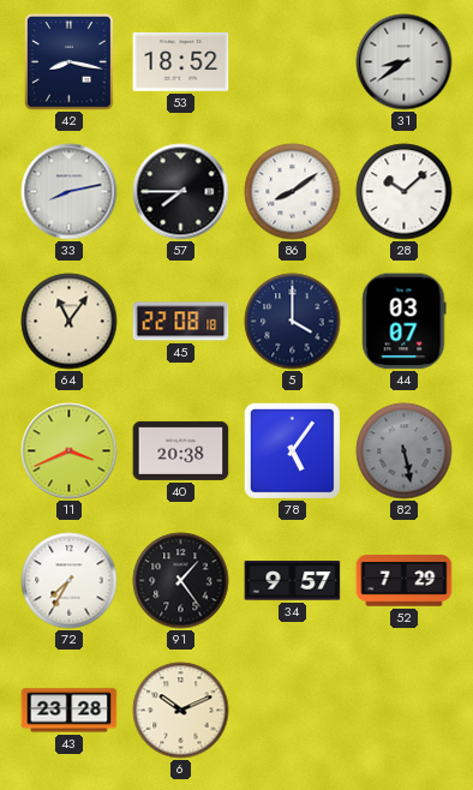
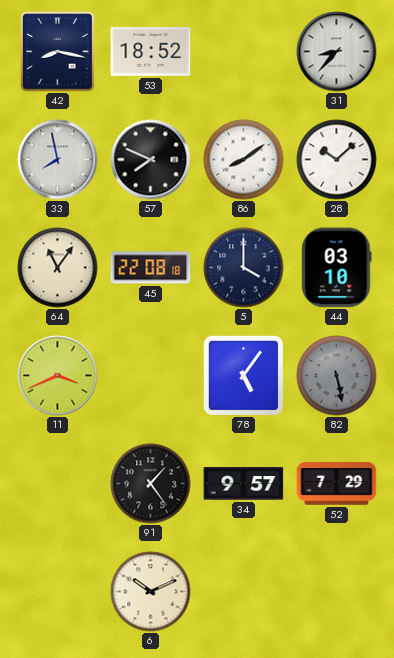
31: 8:39 -> 8:37 (337, 52)
33: 8:13 -> 7:58 (58, 160)
57: 7:45 -> 7:49 (151, 160)
44: 03:07 -> 03:10 (337, 268)
40: 20:38 -> none (181, 450)
72: 7:35 -> none (70, 581)
43: 23:28 -> none (70, 711)
